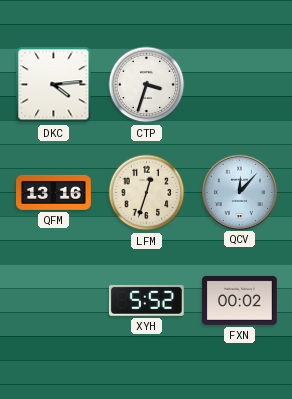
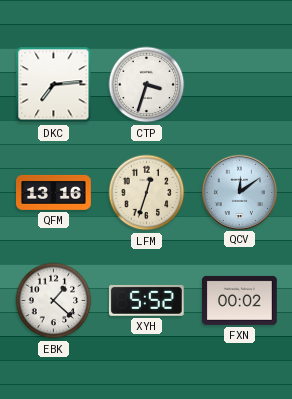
DKC: 4:14 -> 7:14 (54, 85)
QCV: 12:07 -> 12:09 (239, 192)
EBK: none -> 1:22 (54, 301)
